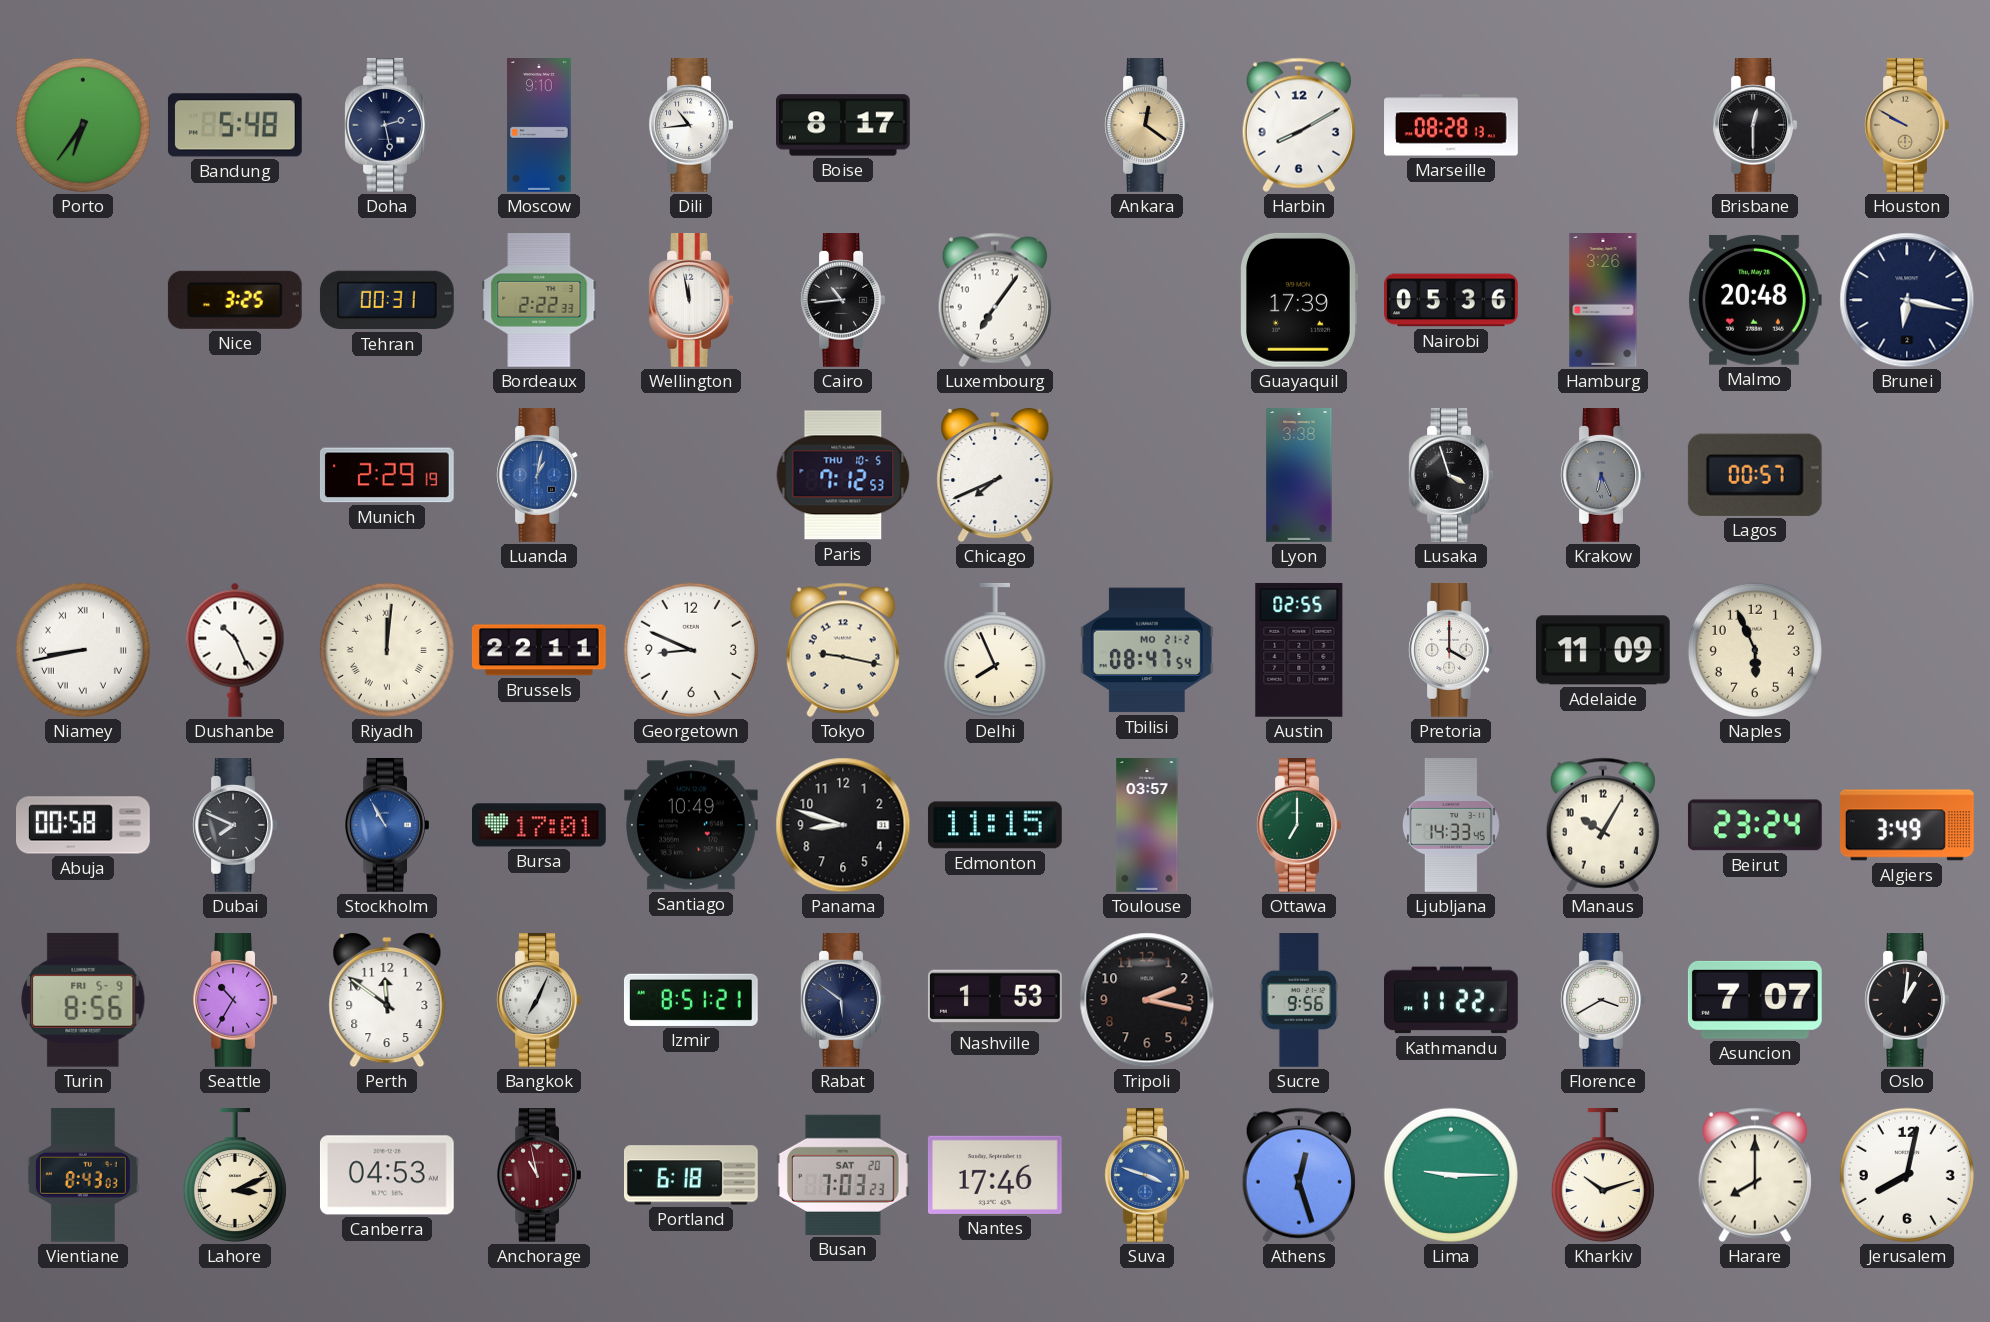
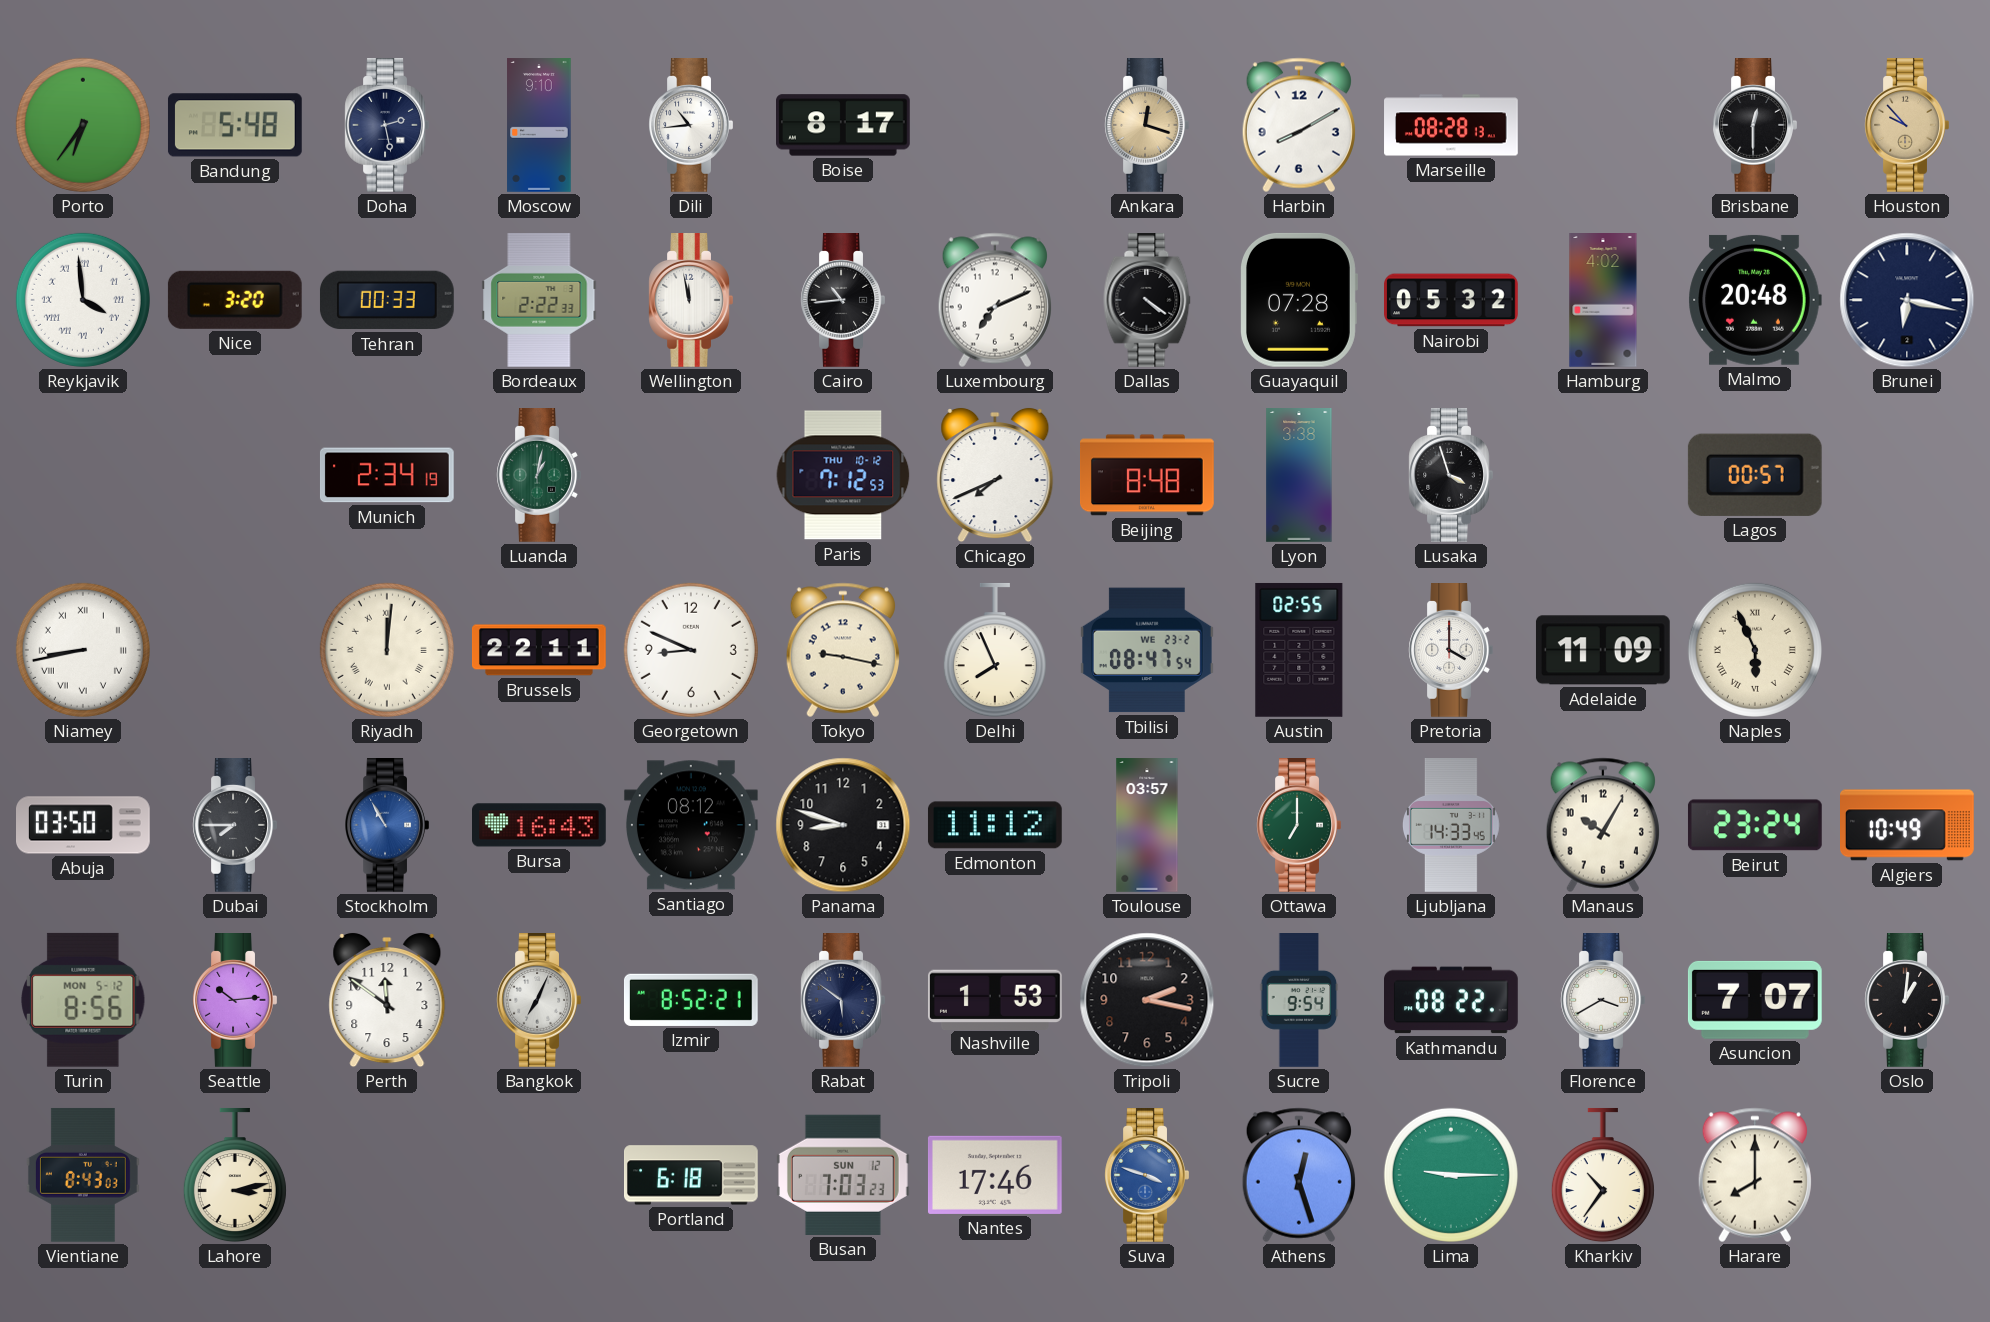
Ankara: 12:21 -> 12:18 (1147, 126)
Houston: 9:50 -> 9:53 (1907, 126)
Reykjavik: none -> 3:59 (83, 300)
Nice: 3:25 -> 3:20 (235, 300)
Tehran: 00:31 -> 00:33 (387, 300)
Luxembourg: 7:06 -> 7:11 (995, 300)
Dallas: none -> 4:21 (1147, 301)
Guayaquil: 17:39 -> 07:28 (1299, 300)
Nairobi: 05:36 -> 05:32 (1452, 300)
Hamburg: 3:26 -> 4:02 (1603, 301)
Munich: 2:29 -> 2:34 (387, 475)
Luanda dial: blue -> green (539, 476)
Paris date: THU 10-5 -> THU 10-12 (843, 475)
Beijing: none -> 8:48 (1148, 475)
Krakow: 6:26 -> none (1603, 476)
Dushanbe: 10:26 -> none (235, 650)
Tbilisi date: MO 21-2 -> WE 23-2 (1147, 650)
Naples numerals: Arabic -> Roman (1755, 650)
Abuja: 00:58 -> 03:50 (84, 825)
Dubai: 7:49 -> 7:45 (235, 826)
Bursa: 17:01 -> 16:43 (540, 825)
Santiago: 10:49 -> 08:12 (691, 825)
Edmonton: 11:15 -> 11:12 (995, 825)
Algiers: 3:49 -> 10:49 (1908, 825)
Turin date: FRI 5-9 -> MON 5-12 (83, 1000)
Seattle: 10:35 -> 10:14 (235, 1001)
Izmir: 8:51 -> 8:52 (691, 1000)
Sucre: 9:56 -> 9:54 (1299, 1000)
Kathmandu: 11:22 -> 08:22 (1452, 1000)
Lahore: 3:11 -> 3:13 (235, 1175)
Canberra: 04:53 -> none (387, 1175)
Anchorage: 10:58 -> none (539, 1176)
Busan date: SAT 20 -> SUN 12 (843, 1175)
Kharkiv: 10:12 -> 10:36 (1603, 1175)
Jerusalem: 8:02 -> none (1907, 1175)
